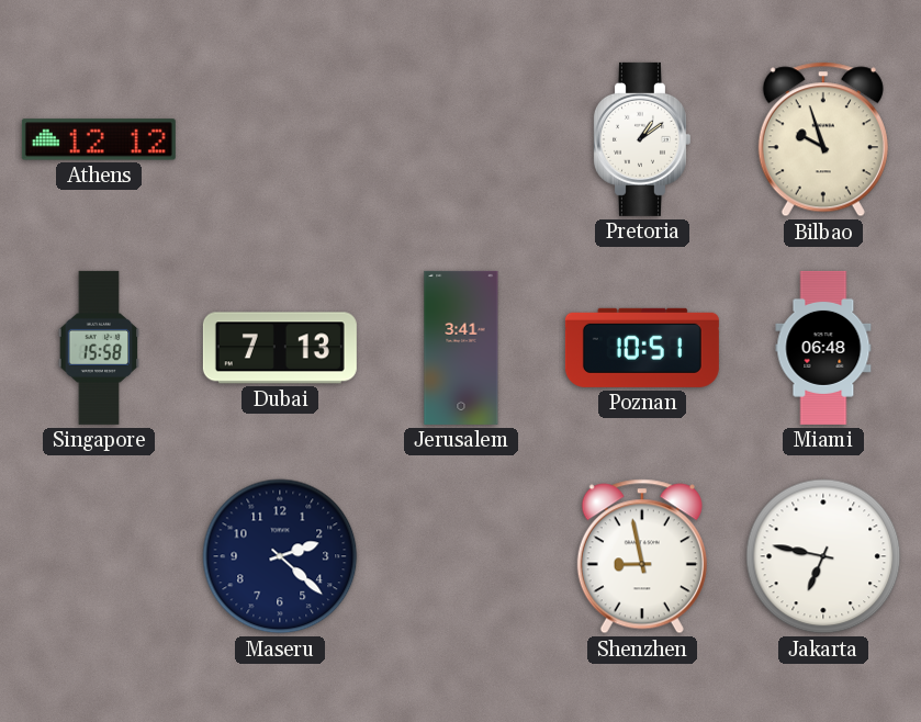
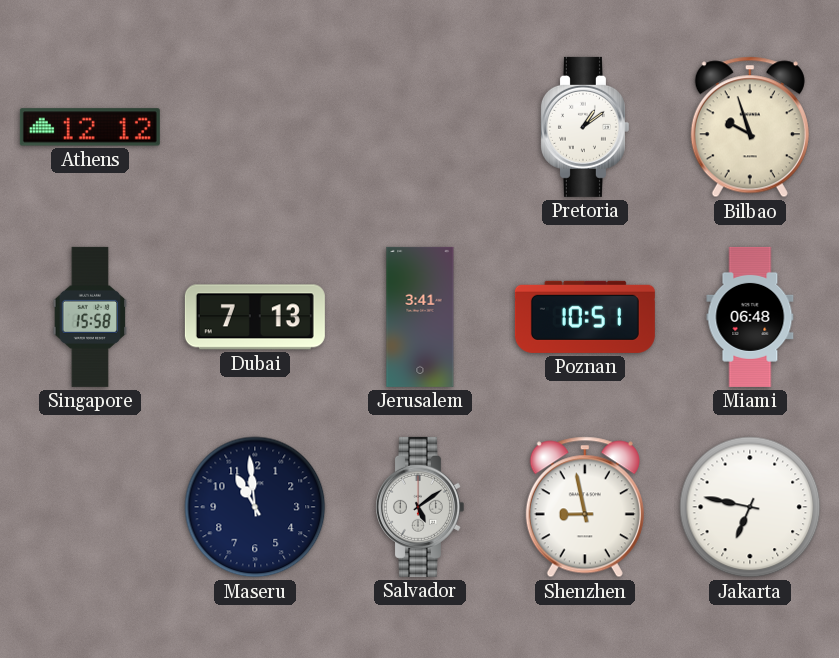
Maseru: 2:22 -> 10:59 (255, 507)
Salvador: none -> 5:09 (419, 507)
